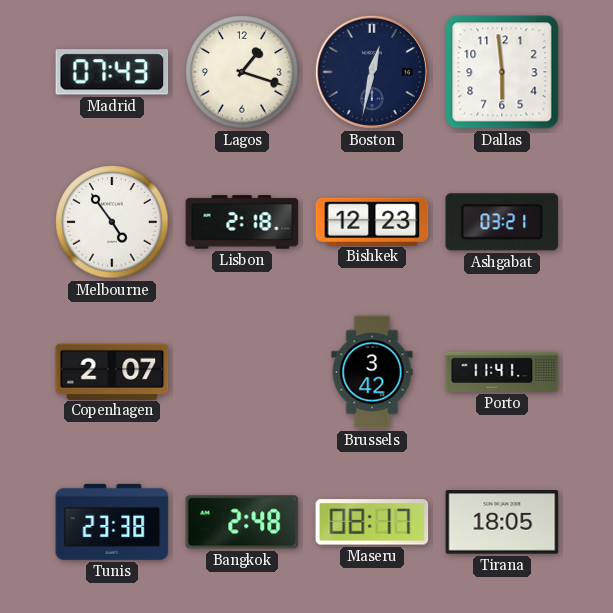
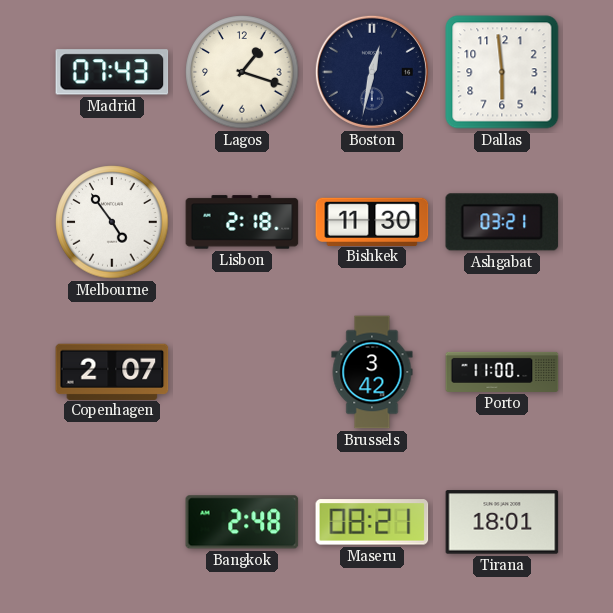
Bishkek: 12:23 -> 11:30 (372, 221)
Porto: 11:41 -> 11:00 (502, 372)
Tunis: 23:38 -> none (112, 522)
Maseru: 08:17 -> 08:21 (372, 522)
Tirana: 18:05 -> 18:01 (502, 522)
